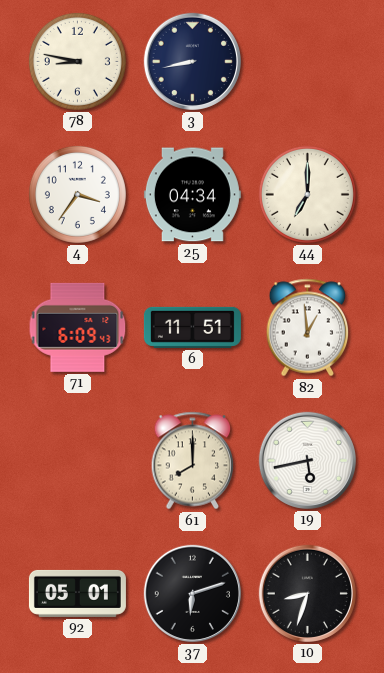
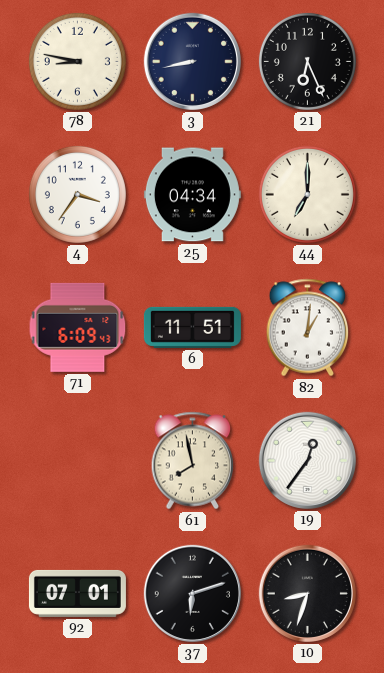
21: none -> 6:26 (307, 61)
82: 12:59 -> 1:01 (308, 328)
61: 8:00 -> 7:58 (193, 461)
19: 5:43 -> 12:36 (307, 460)
92: 05:01 -> 07:01 (77, 593)
